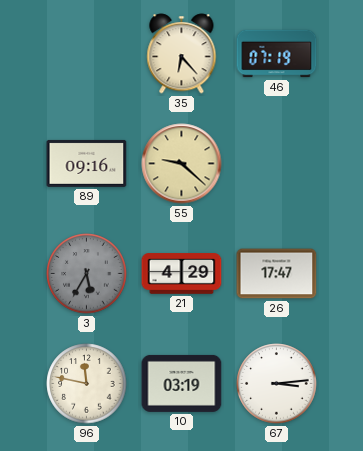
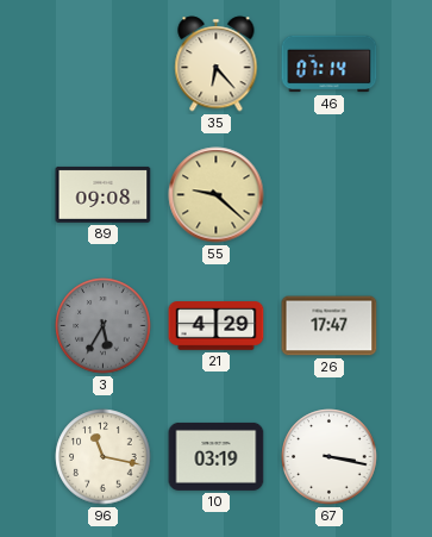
46: 07:19 -> 07:14 (330, 64)
89: 09:16 -> 09:08 (104, 194)
96: 11:47 -> 11:17 (104, 457)
67: 3:14 -> 3:17 (330, 457)
